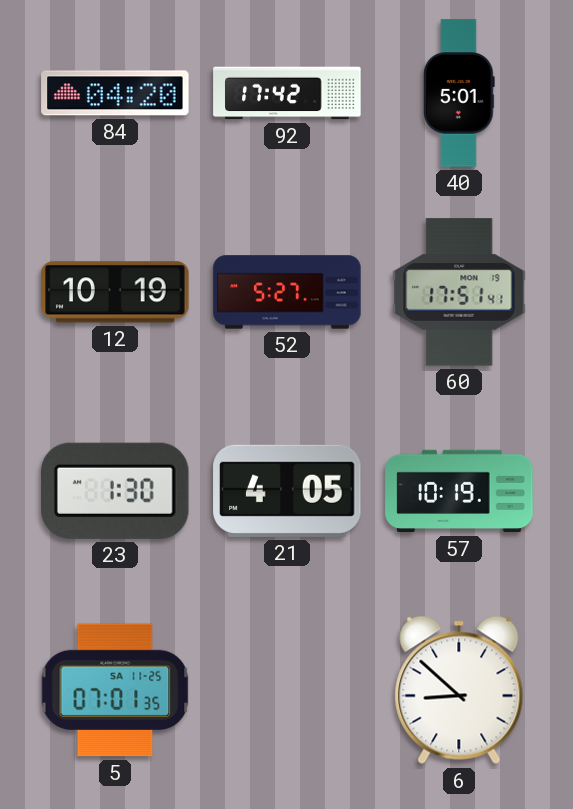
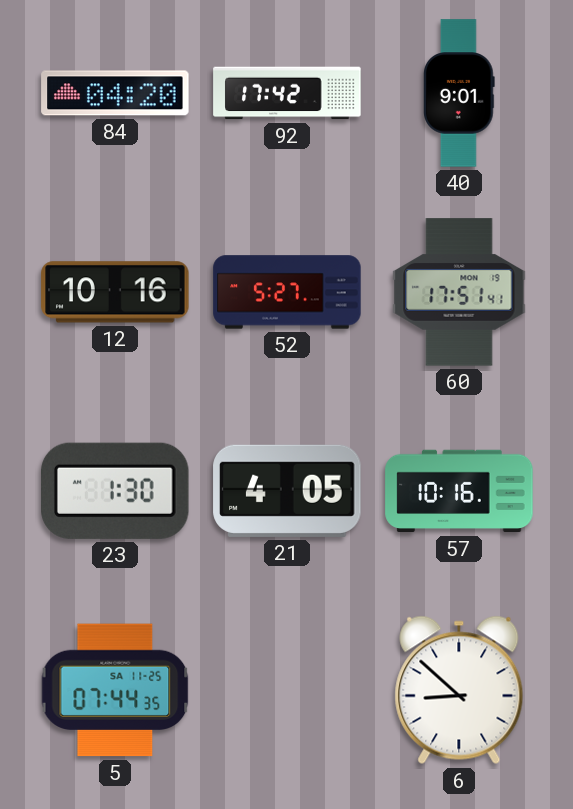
40: 5:01 -> 9:01 (460, 93)
12: 10:19 -> 10:16 (115, 292)
57: 10:19 -> 10:16 (459, 491)
5: 07:01 -> 07:44 (115, 690)
